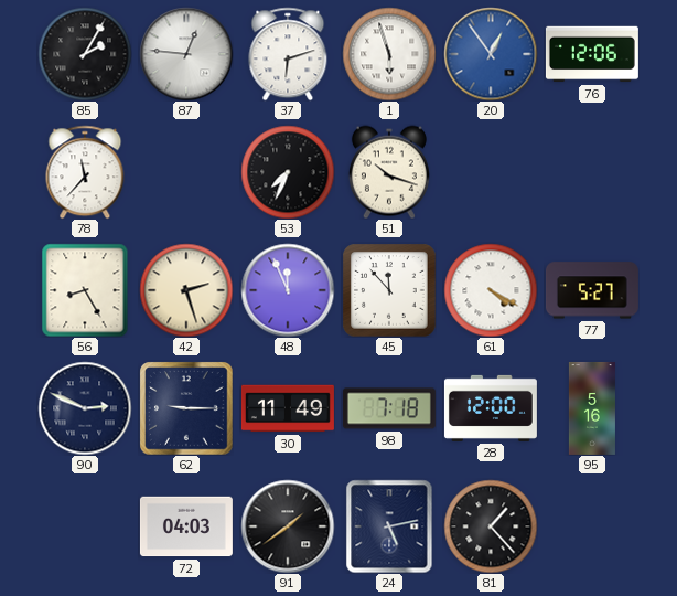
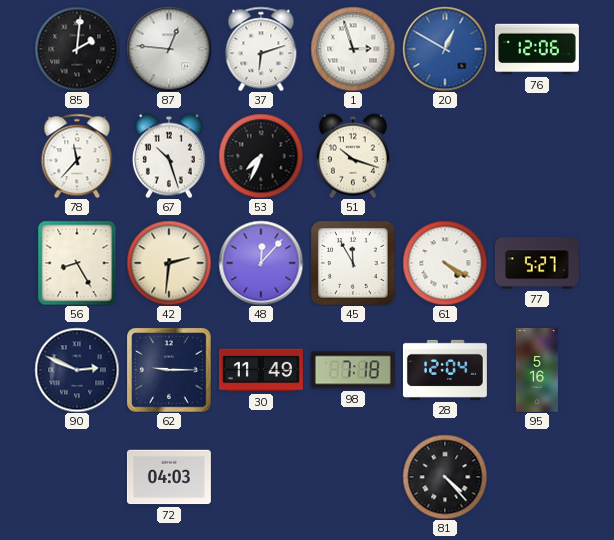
85: 2:05 -> 2:01 (77, 49)
1: 5:57 -> 2:57 (353, 49)
20: 12:54 -> 12:50 (445, 49)
67: none -> 10:27 (169, 156)
42: 2:27 -> 2:31 (169, 263)
48: 11:56 -> 12:07 (261, 263)
45: 11:53 -> 11:55 (353, 263)
28: 12:00 -> 12:04 (445, 370)
91: 1:39 -> none (288, 526)
24: 5:13 -> none (389, 526)
81: 1:23 -> 4:23 (445, 477)
